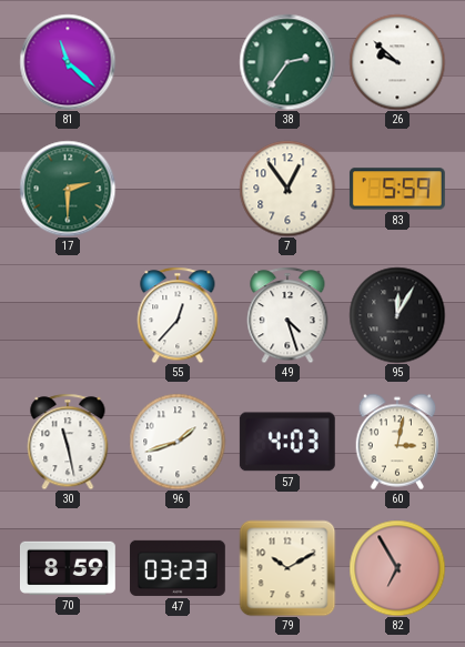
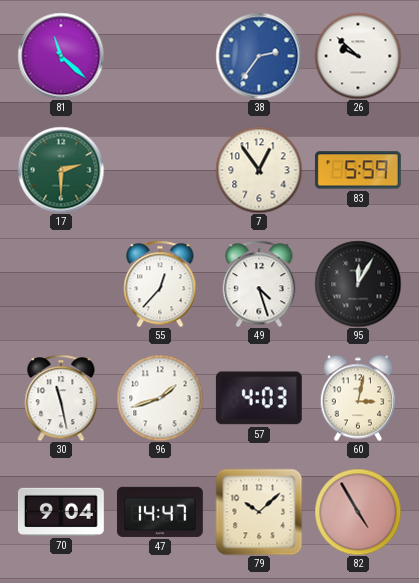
38 dial: green -> blue (259, 56)
70: 8:59 -> 9:04 (61, 512)
47: 03:23 -> 14:47 (160, 512)
79: 10:10 -> 10:08 (259, 512)
82: 6:55 -> 4:55 (358, 512)
